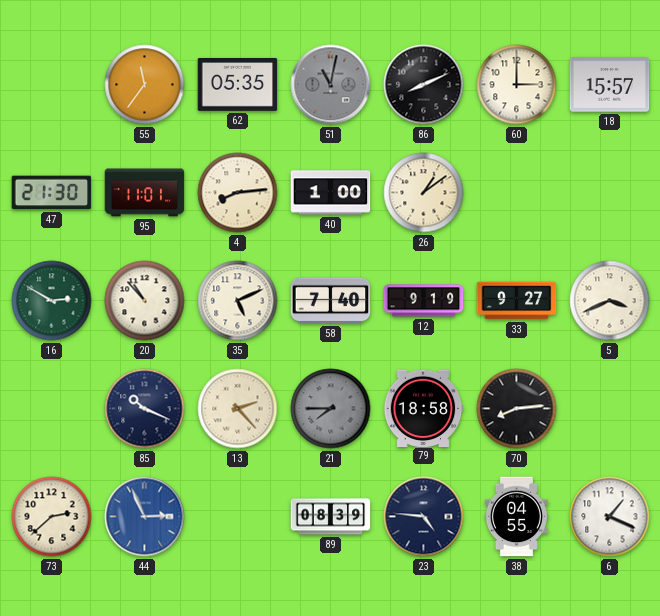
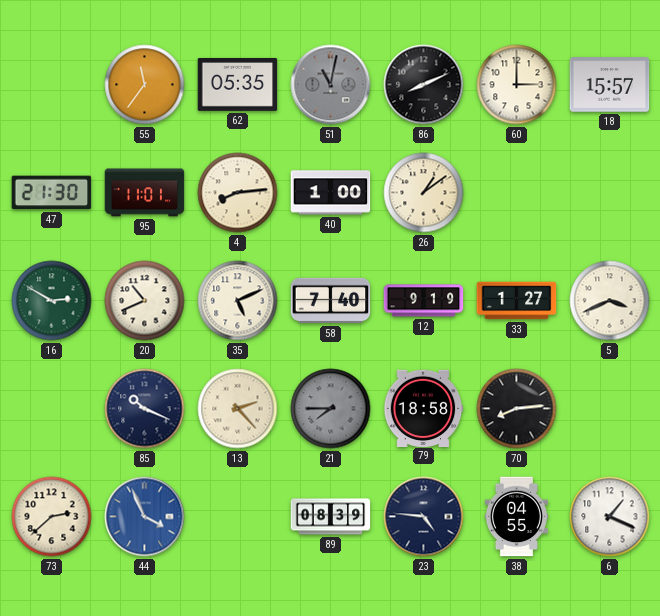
20: 10:53 -> 10:41 (145, 301)
33: 9:27 -> 1:27 (517, 301)
44: 2:56 -> 3:56 (145, 517)
